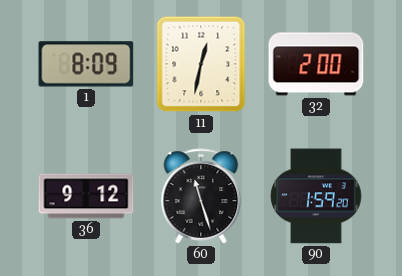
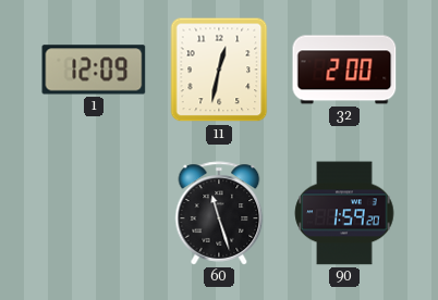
1: 8:09 -> 12:09 (94, 70)
36: 9:12 -> none (86, 196)
